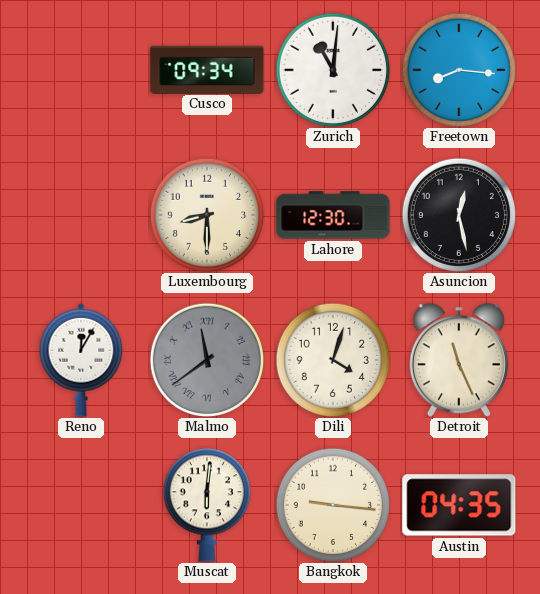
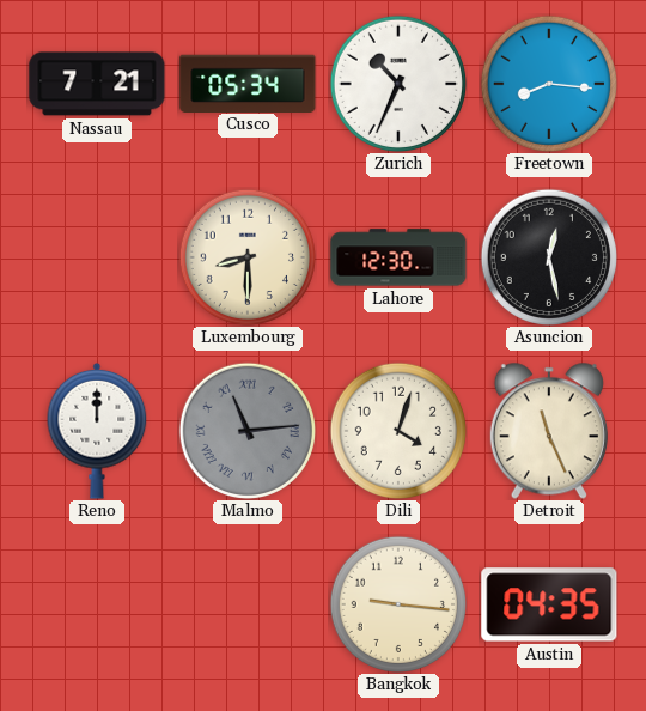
Nassau: none -> 7:21 (97, 84)
Cusco: 09:34 -> 05:34 (248, 83)
Zurich: 11:01 -> 10:34 (397, 83)
Reno: 12:05 -> 12:00 (97, 431)
Malmo: 11:39 -> 11:14 (246, 430)
Muscat: 6:01 -> none (207, 505)
